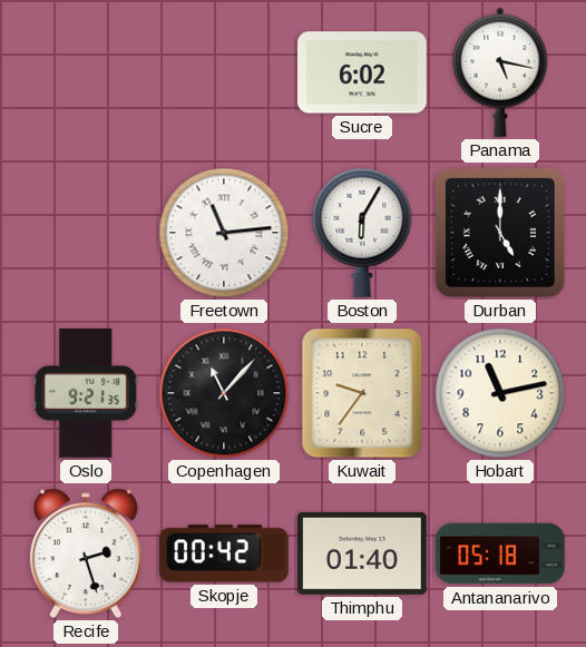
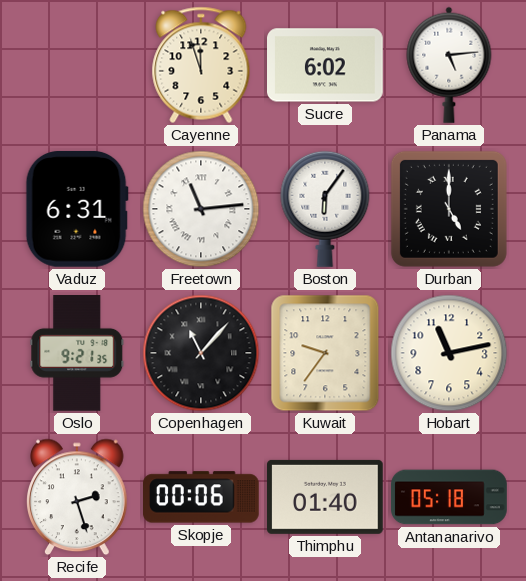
Cayenne: none -> 11:57 (201, 65)
Panama: 5:17 -> 5:14 (449, 65)
Vaduz: none -> 6:31 (77, 209)
Boston: 6:05 -> 6:06 (325, 209)
Skopje: 00:42 -> 00:06 (202, 497)
